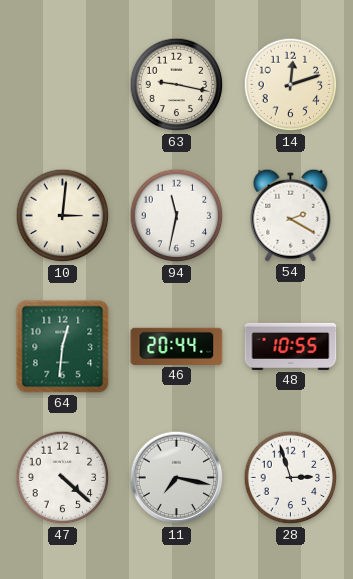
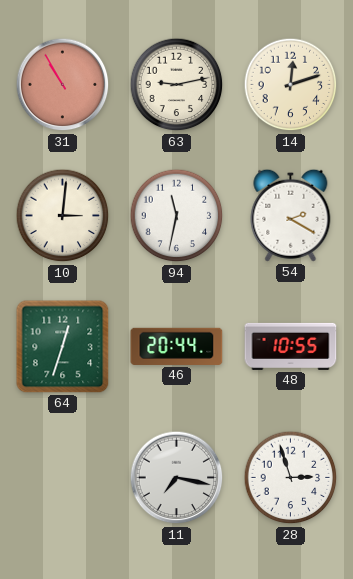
31: none -> 10:55 (63, 85)
63: 9:17 -> 9:13 (177, 85)
64: 12:31 -> 12:33 (63, 347)
47: 4:22 -> none (63, 478)
